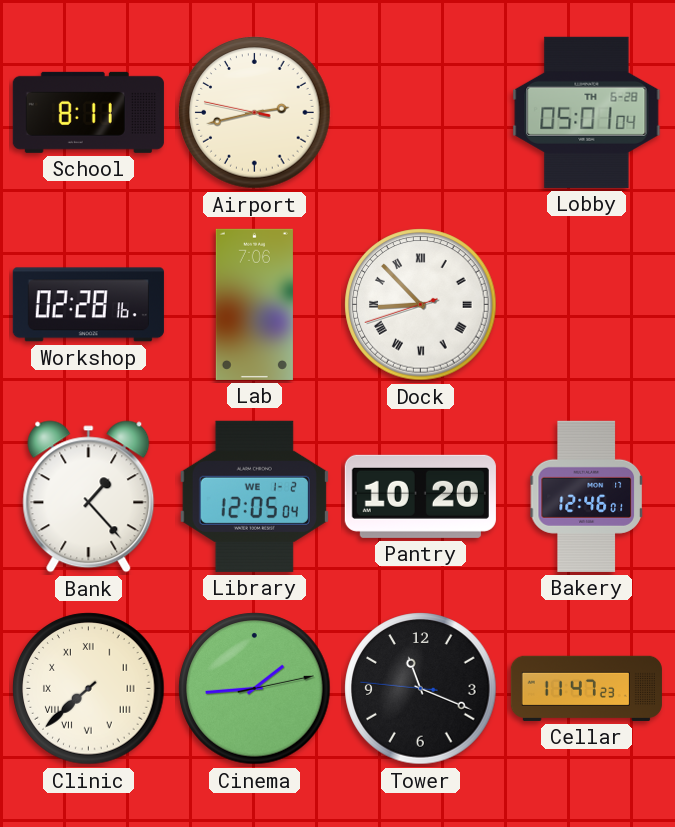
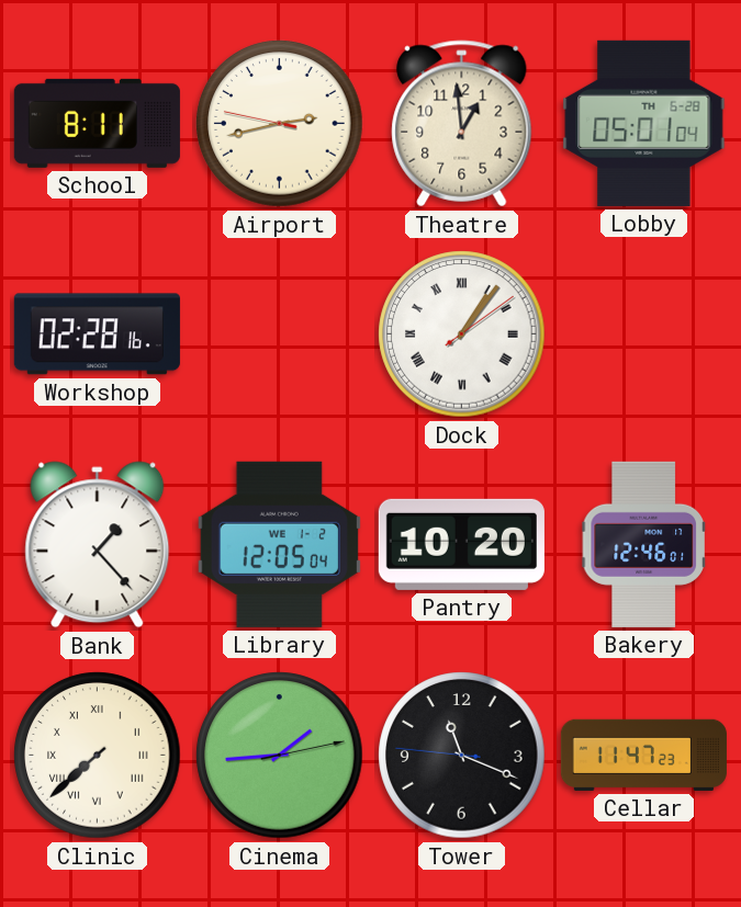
Theatre: none -> 12:59 (462, 124)
Lab: 7:06 -> none (254, 304)
Dock: 8:52 -> 1:06 (462, 335)
